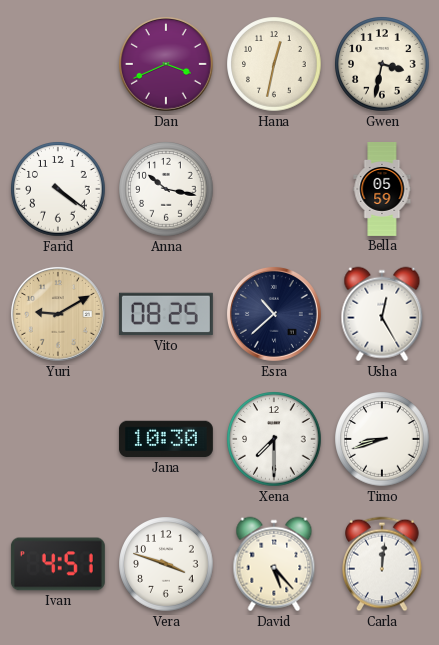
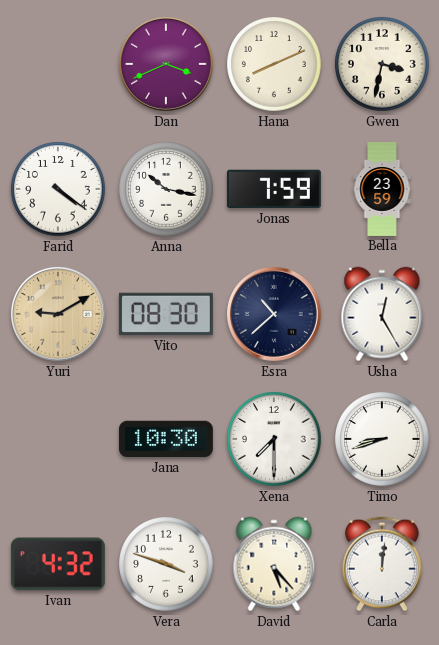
Hana: 12:32 -> 8:11 (274, 64)
Jonas: none -> 7:59 (274, 189)
Bella: 05:59 -> 23:59 (382, 190)
Vito: 08:25 -> 08:30 (166, 314)
Ivan: 4:51 -> 4:32 (58, 564)
